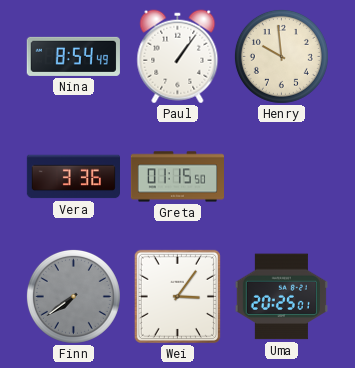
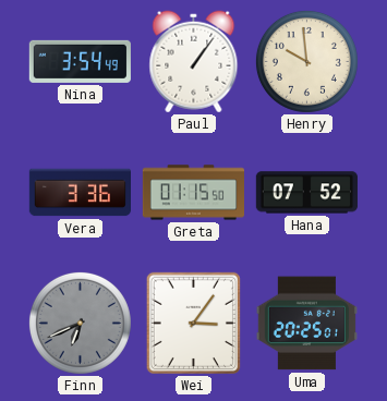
Nina: 8:54 -> 3:54 (80, 61)
Hana: none -> 07:52 (306, 193)
Finn: 7:39 -> 6:41 (80, 323)
